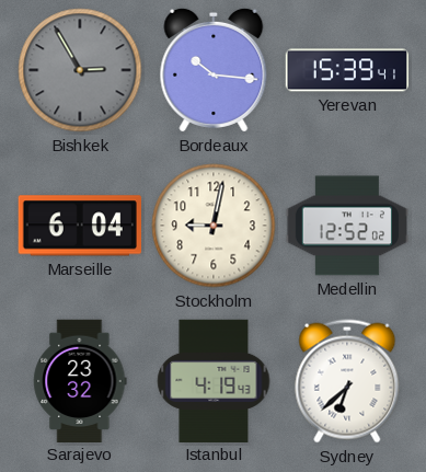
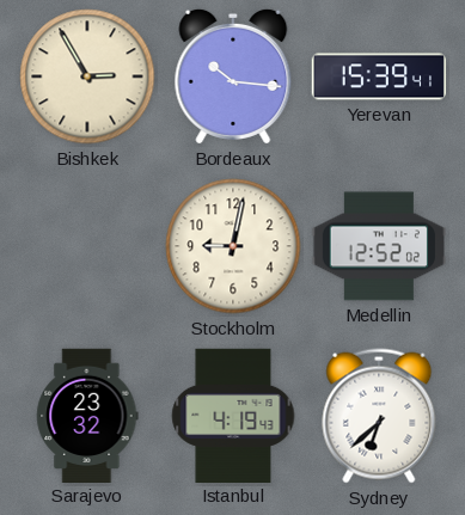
Bishkek dial: grey -> cream (87, 76)
Marseille: 6:04 -> none (80, 226)
